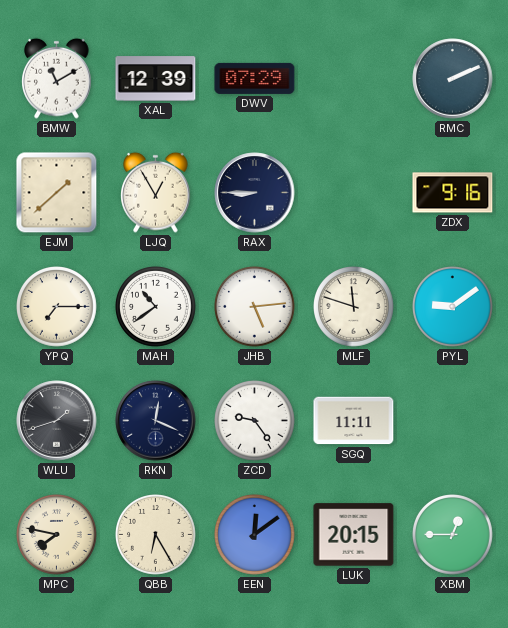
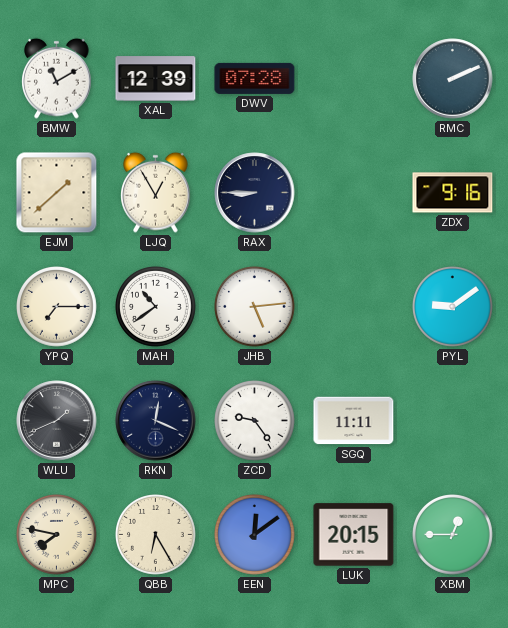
DWV: 07:29 -> 07:28 (255, 78)
MLF: 11:48 -> none (354, 307)
WLU: 1:42 -> 1:41 (57, 421)
